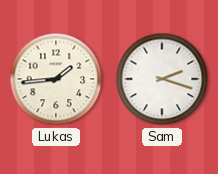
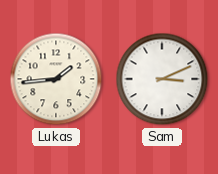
Sam: 2:18 -> 3:11 (162, 79)
